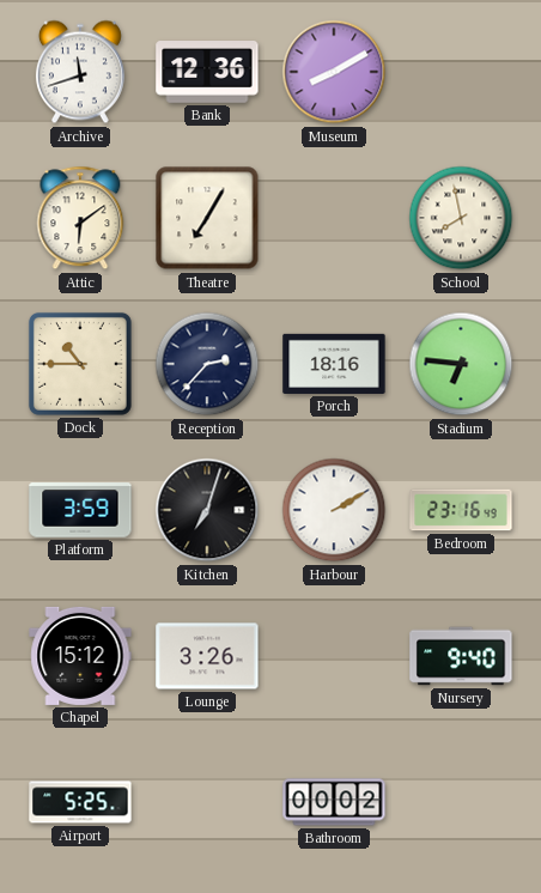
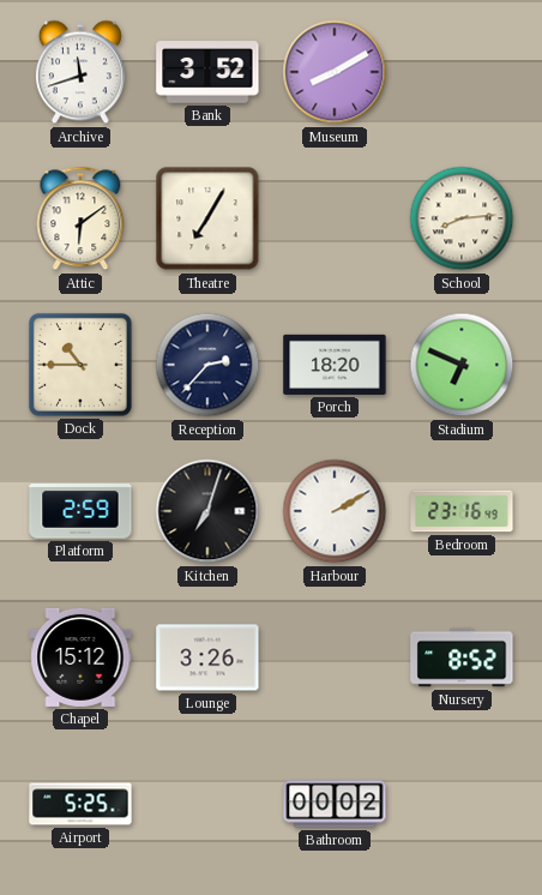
Bank: 12:36 -> 3:52 (207, 73)
School: 7:58 -> 8:14 (462, 218)
Porch: 18:16 -> 18:20 (335, 365)
Stadium: 6:46 -> 6:49 (462, 365)
Platform: 3:59 -> 2:59 (80, 511)
Nursery: 9:40 -> 8:52 (462, 657)
